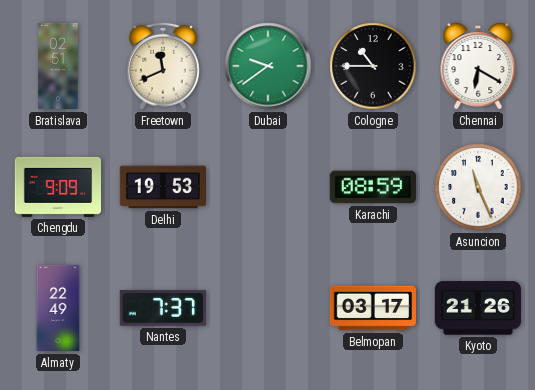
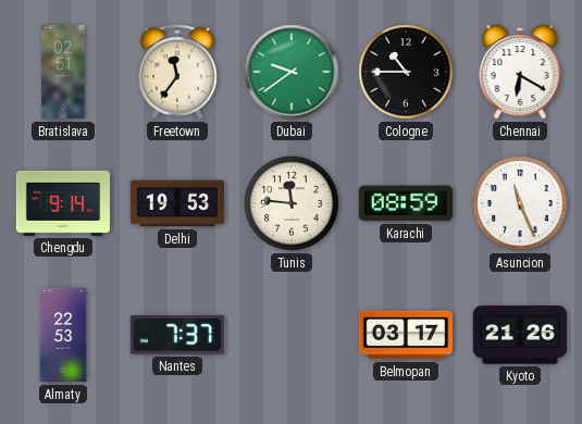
Freetown: 11:41 -> 11:36 (177, 72)
Chengdu: 9:09 -> 9:14 (62, 203)
Tunis: none -> 11:46 (292, 203)
Almaty: 22:49 -> 22:53 (63, 335)
